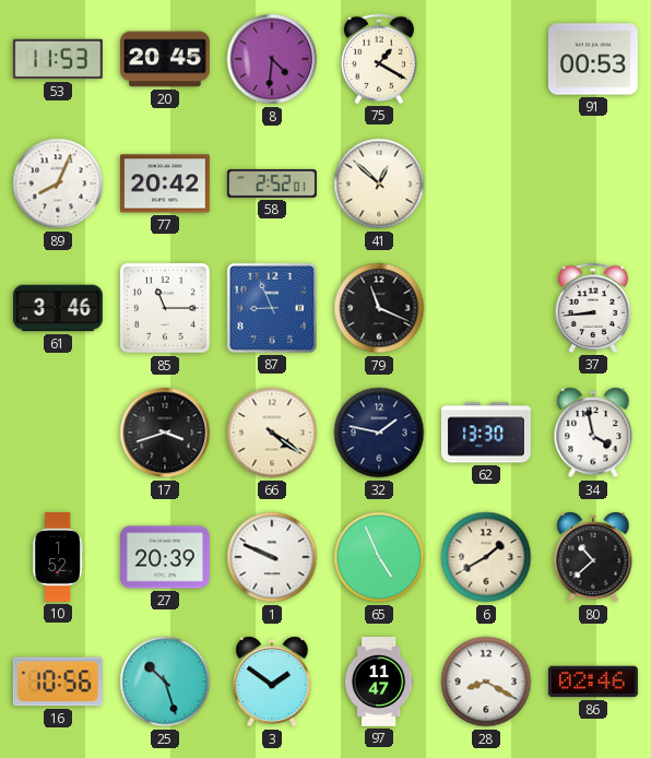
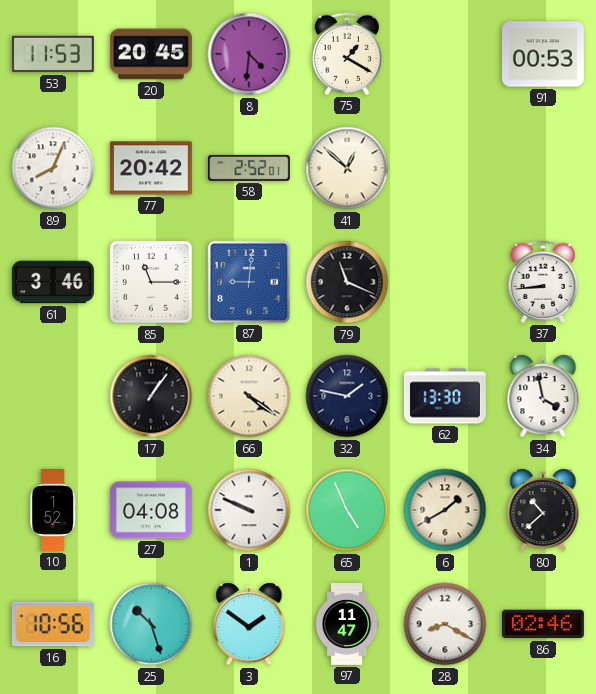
87: 8:56 -> 9:01 (249, 282)
17: 3:42 -> 1:06 (151, 396)
27: 20:39 -> 04:08 (151, 510)
